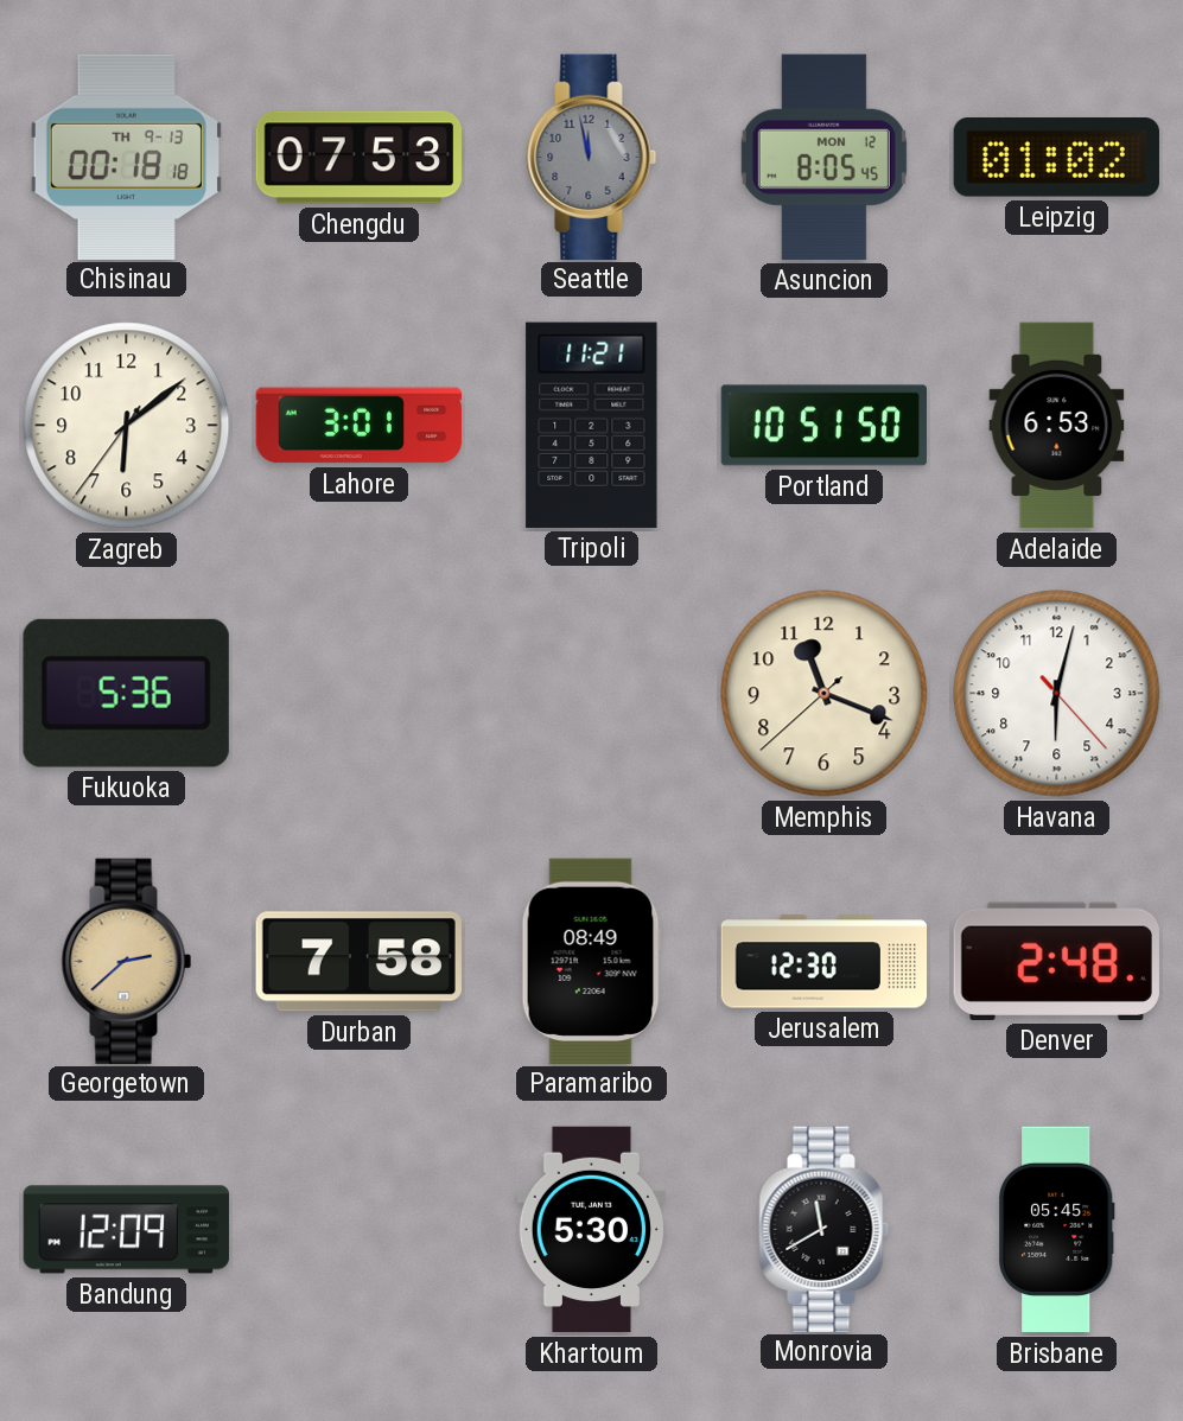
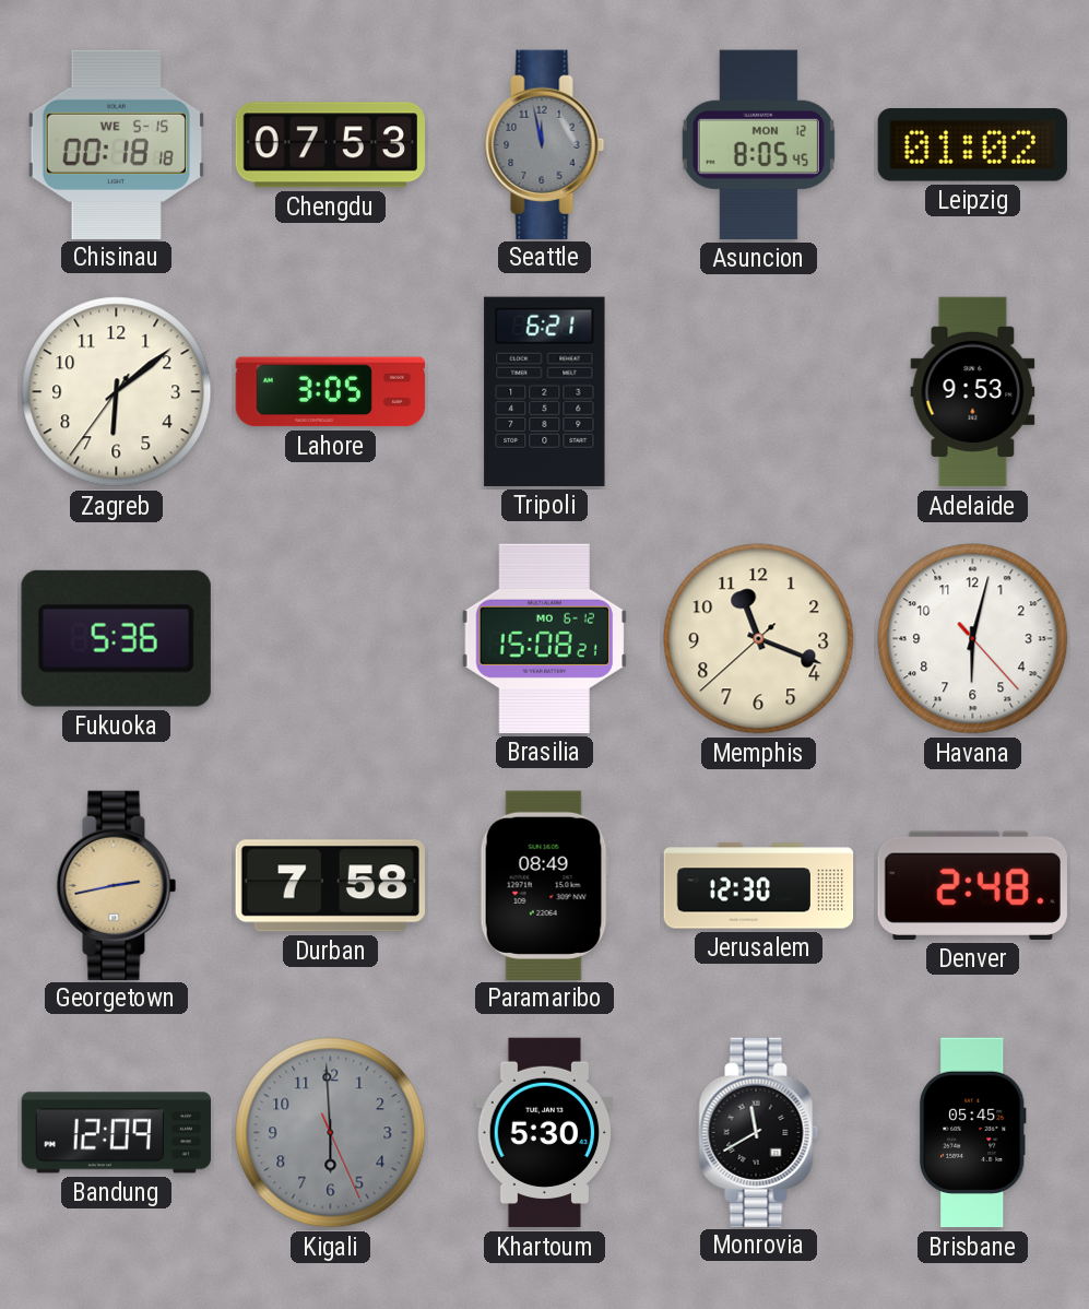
Chisinau date: TH 9-13 -> WE 5-15 (116, 144)
Lahore: 3:01 -> 3:05 (331, 392)
Tripoli: 11:21 -> 6:21 (545, 391)
Portland: 10:51 -> none (823, 426)
Adelaide: 6:53 -> 9:53 (973, 392)
Brasilia: none -> 15:08 (545, 638)
Georgetown: 2:38 -> 2:43 (117, 885)
Kigali: none -> 5:59 (331, 1133)
